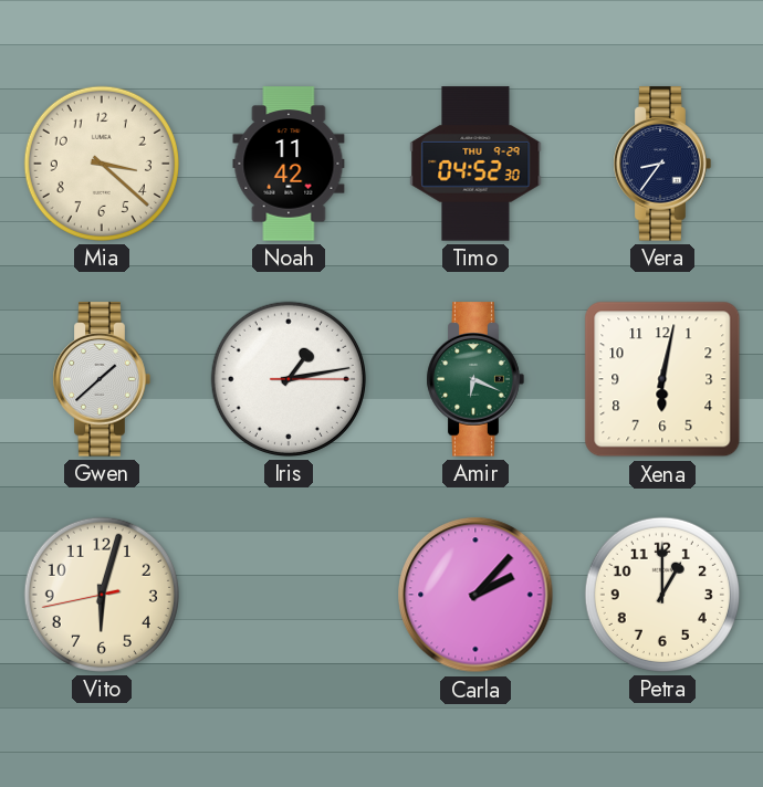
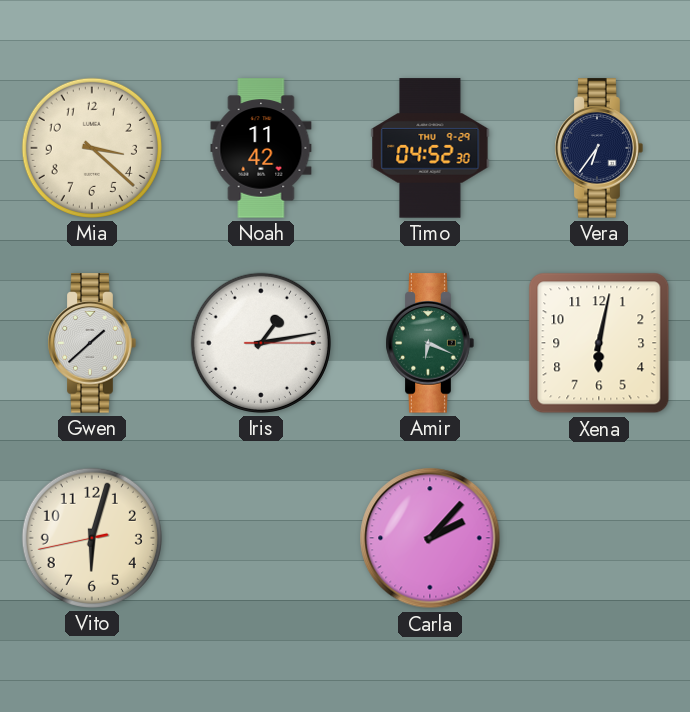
Vera: 8:36 -> 6:36 (599, 148)
Petra: 1:00 -> none (662, 595)
